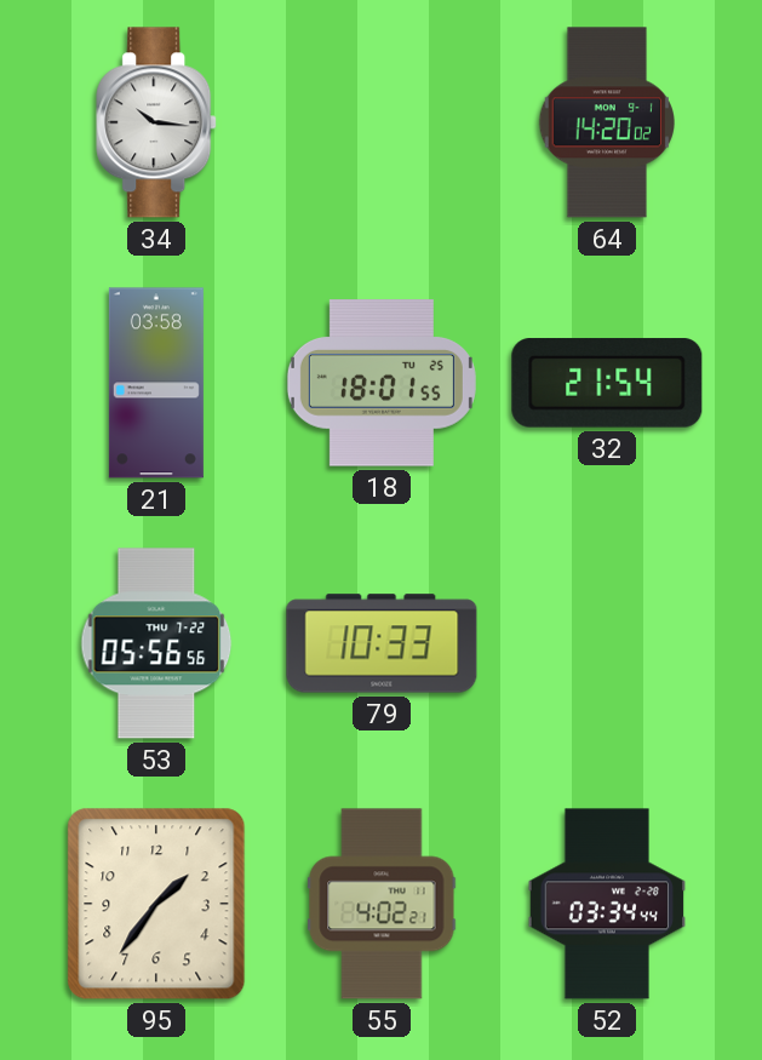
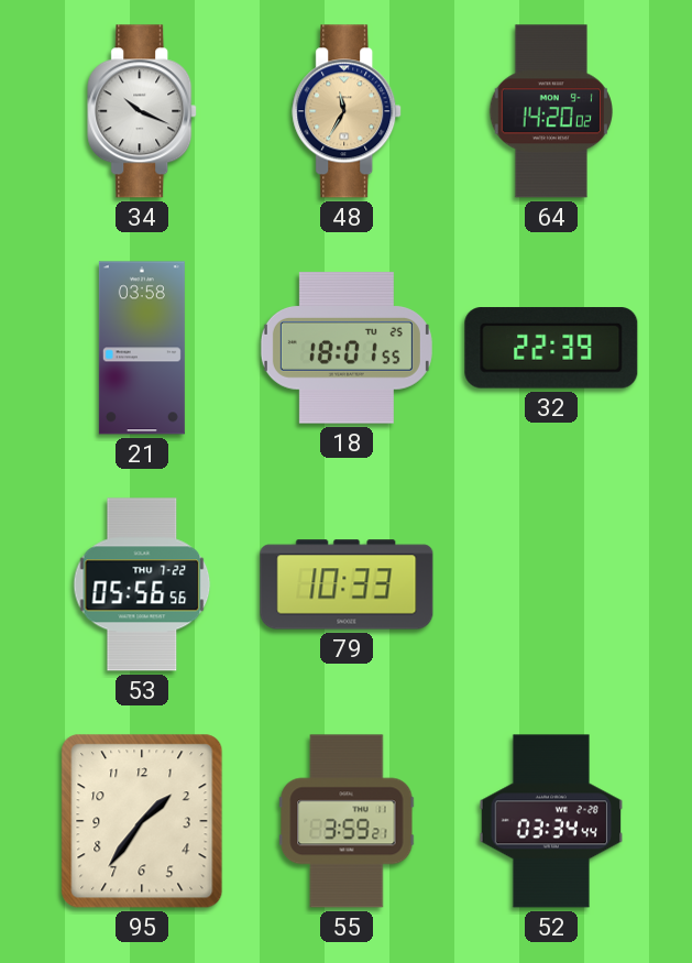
34: 10:16 -> 10:19 (143, 111)
48: none -> 11:35 (348, 111)
32: 21:54 -> 22:39 (551, 348)
55: 4:02 -> 3:59 (347, 821)
